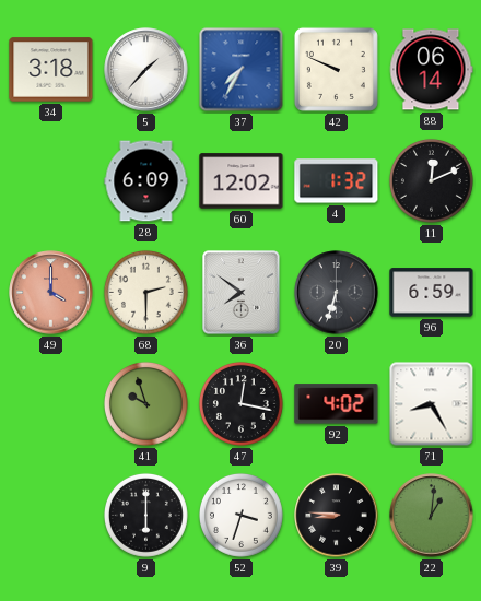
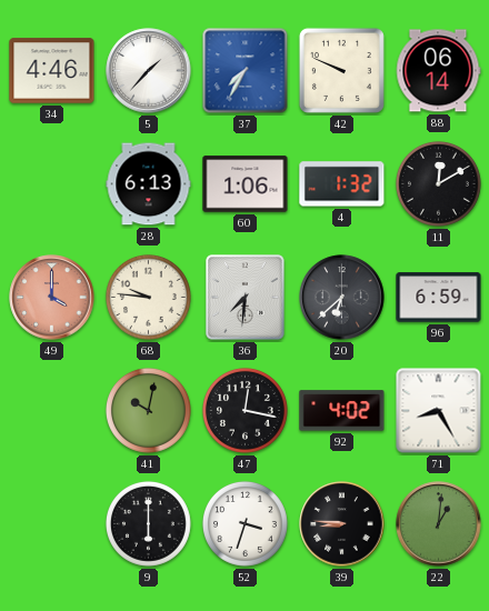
34: 3:18 -> 4:46 (52, 71)
28: 6:09 -> 6:13 (149, 184)
60: 12:02 -> 1:06 (246, 184)
11: 12:11 -> 12:10 (438, 183)
68: 2:30 -> 9:46 (148, 297)
36: 7:51 -> 7:31 (246, 298)
20: 6:33 -> 6:38 (342, 298)
41: 9:57 -> 10:02 (148, 410)
